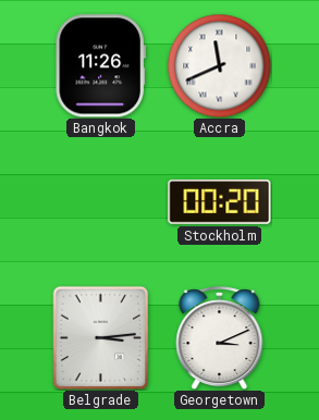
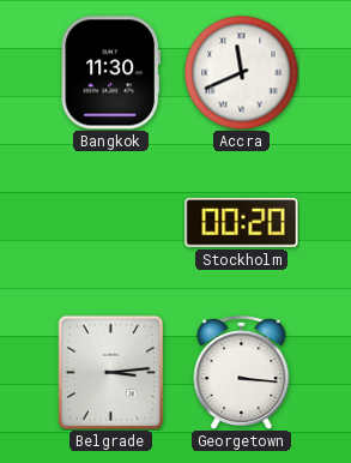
Bangkok: 11:26 -> 11:30 (110, 73)
Georgetown: 3:11 -> 3:16 (242, 373)
